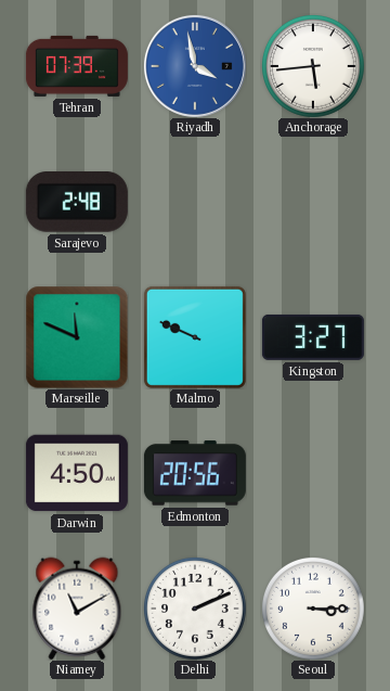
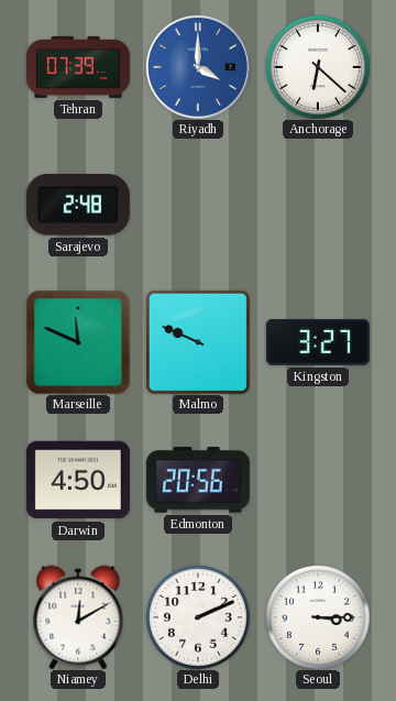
Riyadh: 3:58 -> 4:00 (198, 67)
Anchorage: 5:44 -> 6:22 (318, 67)
Niamey: 11:10 -> 12:10 (78, 617)
